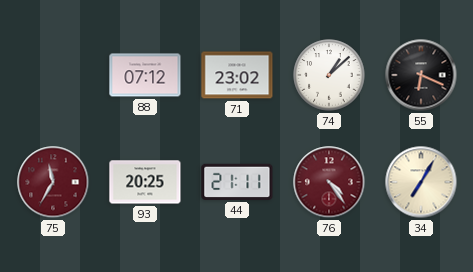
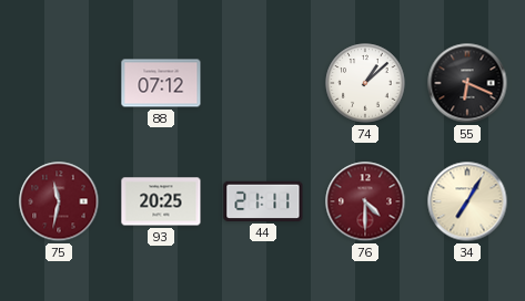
71: 23:02 -> none (237, 75)
75: 11:35 -> 11:32 (59, 201)
76: 4:24 -> 4:30 (365, 201)
